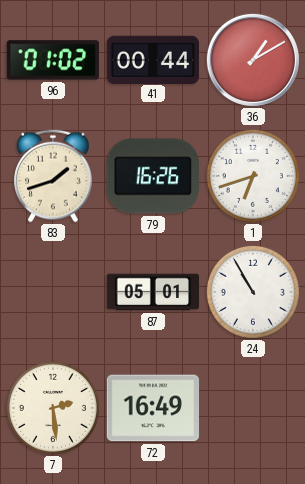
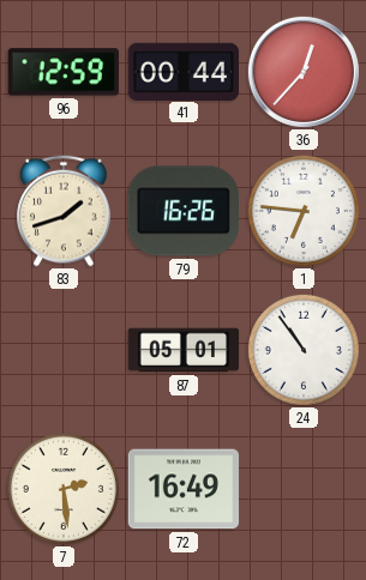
96: 01:02 -> 12:59 (62, 72)
36: 1:10 -> 12:37 (304, 72)
1: 6:42 -> 6:46 (304, 211)
24: 10:55 -> 10:54 (304, 350)
